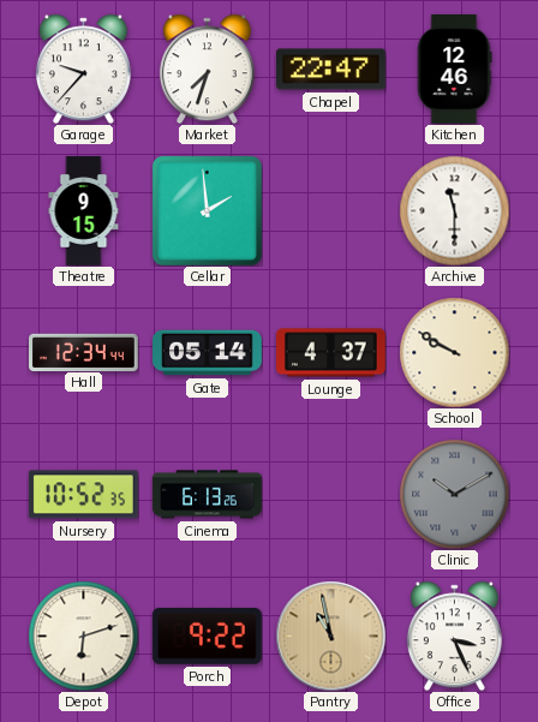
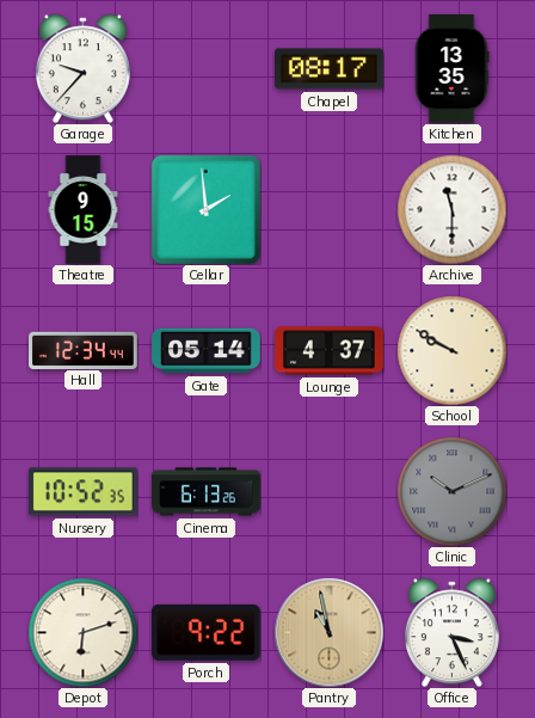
Market: 7:33 -> none (207, 68)
Chapel: 22:47 -> 08:17 (330, 69)
Kitchen: 12:46 -> 13:35 (451, 69)
Clinic: 10:10 -> 10:11 (451, 491)
